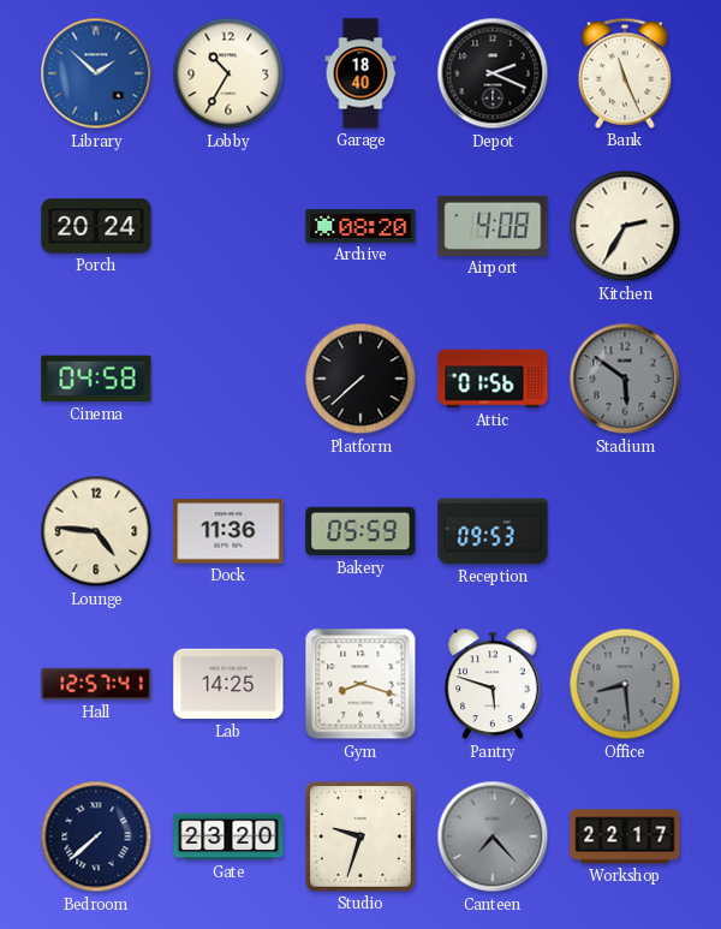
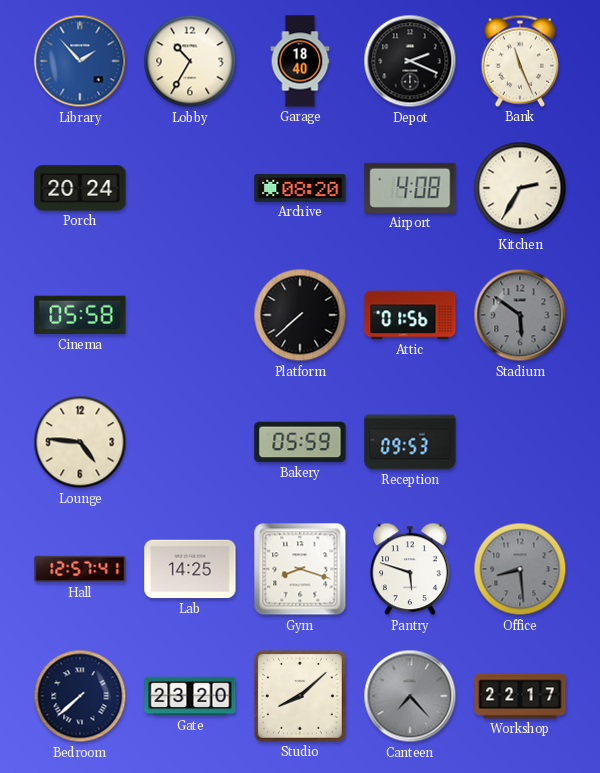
Library: 1:52 -> 1:53 (80, 61)
Cinema: 04:58 -> 05:58 (80, 315)
Dock: 11:36 -> none (228, 531)
Studio: 9:33 -> 8:08 (300, 696)
